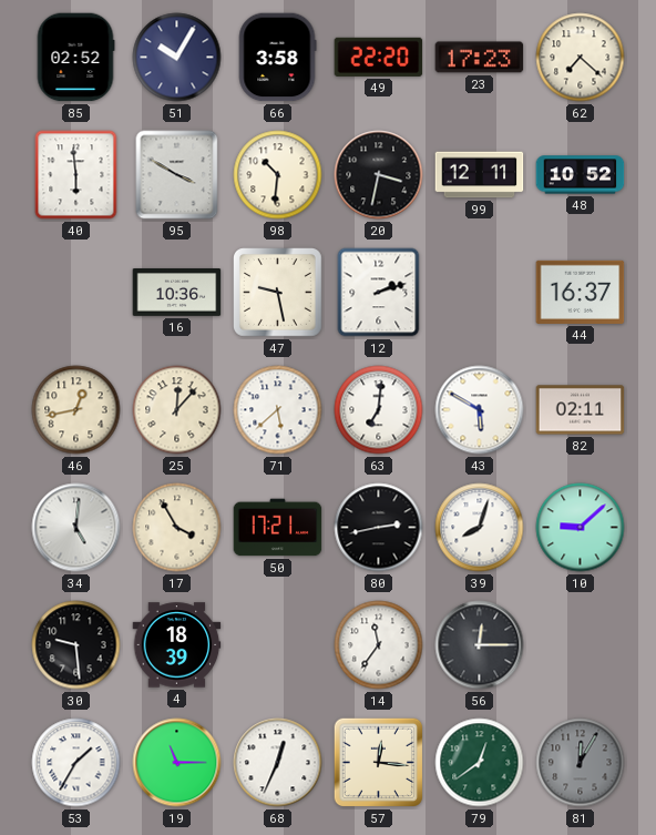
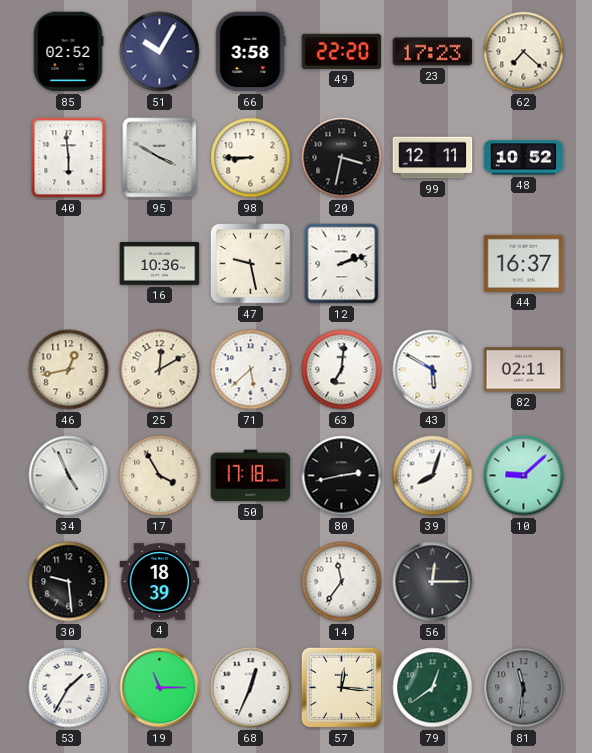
98: 10:31 -> 8:45 (251, 158)
25: 12:07 -> 12:10 (160, 370)
34: 5:01 -> 4:56 (69, 476)
50: 17:21 -> 17:18 (251, 476)
81: 12:05 -> 11:31 (524, 688)
